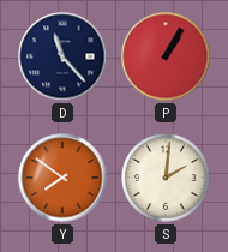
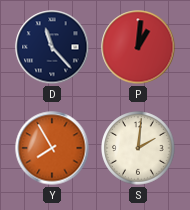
P: 1:05 -> 1:01 (138, 47)
Y: 7:51 -> 7:55 (52, 148)
